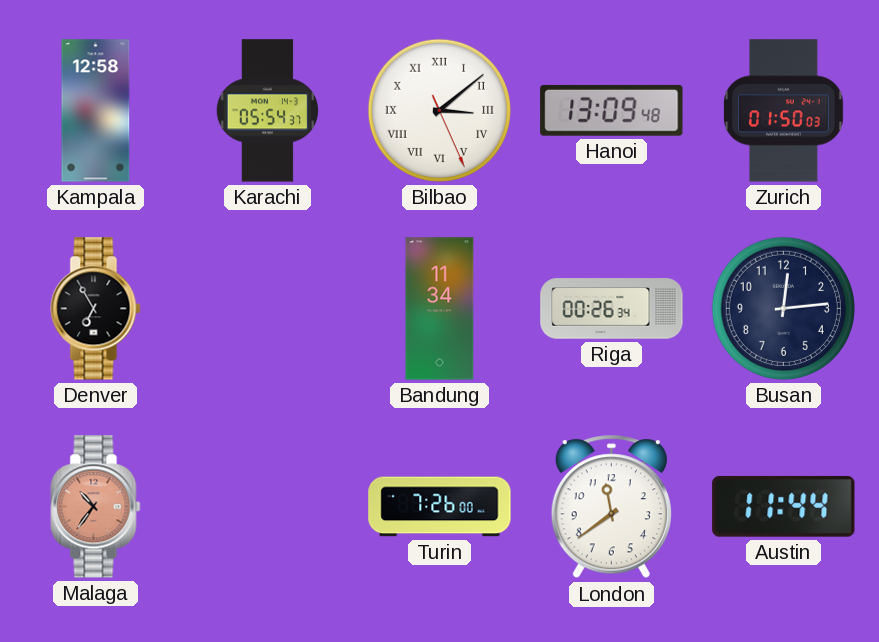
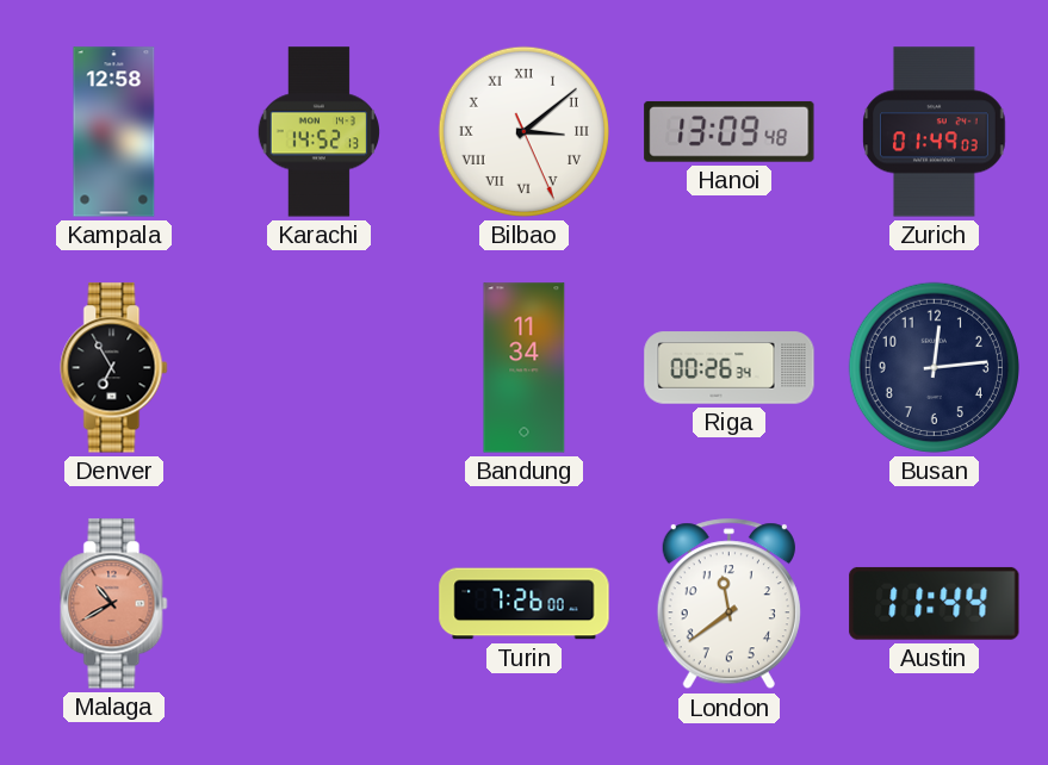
Karachi: 05:54 -> 14:52 (318, 132)
Zurich: 01:50 -> 01:49 (935, 132)
Malaga: 10:36 -> 10:40 (114, 604)
